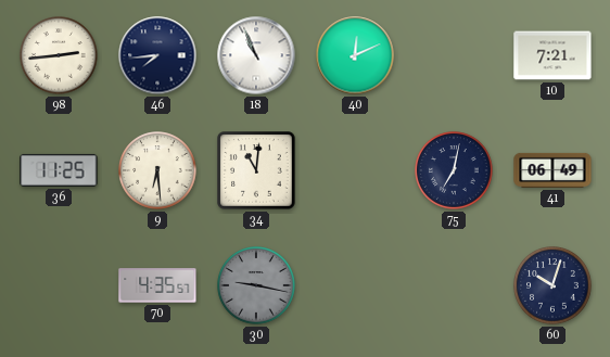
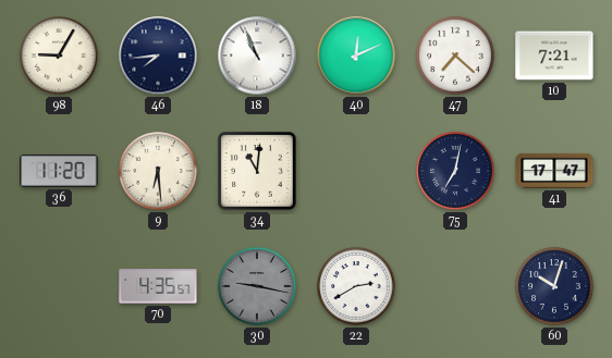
98: 2:44 -> 9:05 (59, 55)
47: none -> 7:22 (455, 55)
36: 11:25 -> 11:20 (59, 171)
41: 06:49 -> 17:47 (554, 171)
22: none -> 2:40 (356, 286)
